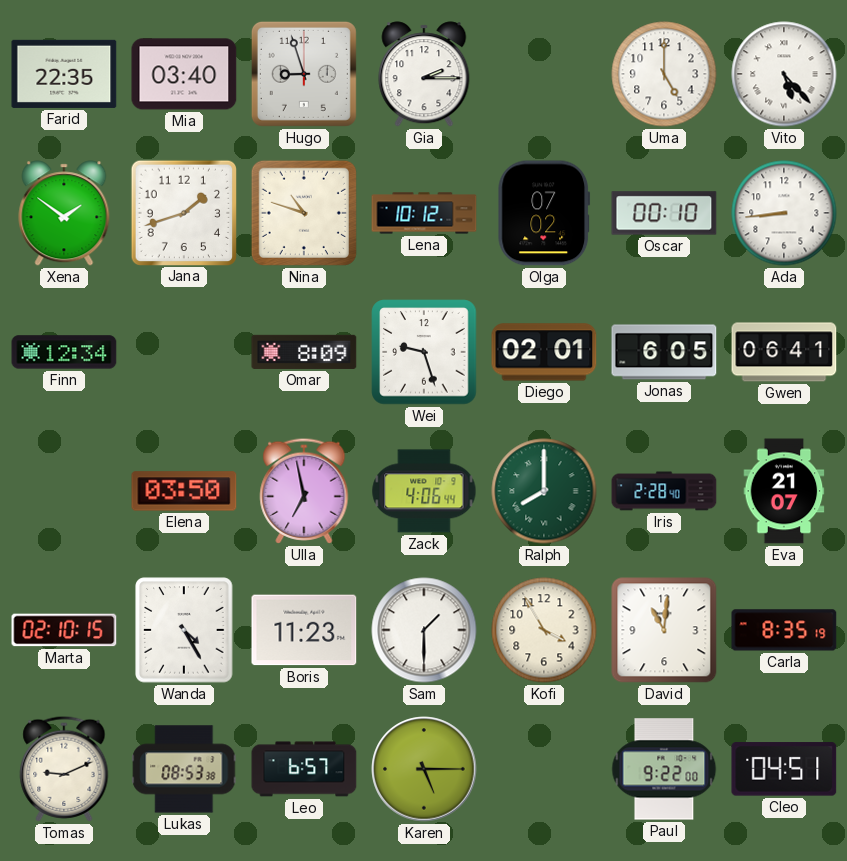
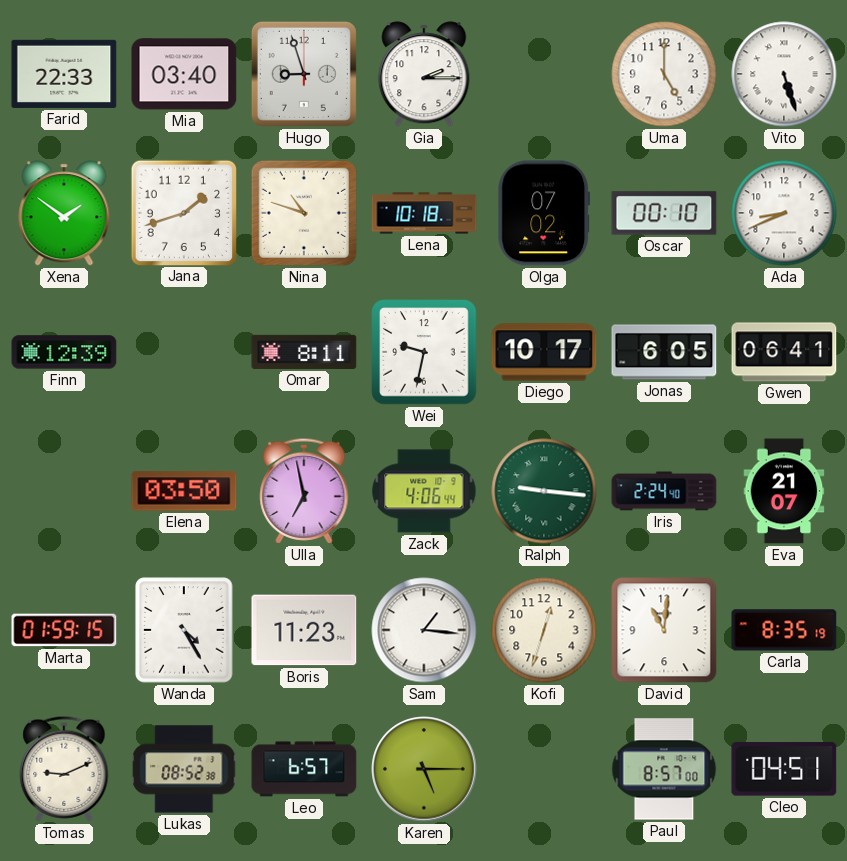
Farid: 22:35 -> 22:33 (64, 74)
Vito: 5:23 -> 5:27 (784, 74)
Lena: 10:12 -> 10:18 (424, 213)
Ada: 8:44 -> 8:41 (784, 213)
Finn: 12:34 -> 12:39 (64, 352)
Omar: 8:09 -> 8:11 (304, 352)
Wei: 9:27 -> 9:32 (424, 352)
Diego: 02:01 -> 10:17 (544, 352)
Ralph: 8:00 -> 9:16 (544, 491)
Iris: 2:28 -> 2:24 (664, 491)
Marta: 02:10 -> 01:59 (64, 630)
Sam: 1:30 -> 1:16 (424, 630)
Kofi: 3:55 -> 12:33 (544, 630)
Lukas: 08:53 -> 08:52 (184, 769)
Paul: 9:22 -> 8:57 (664, 769)
